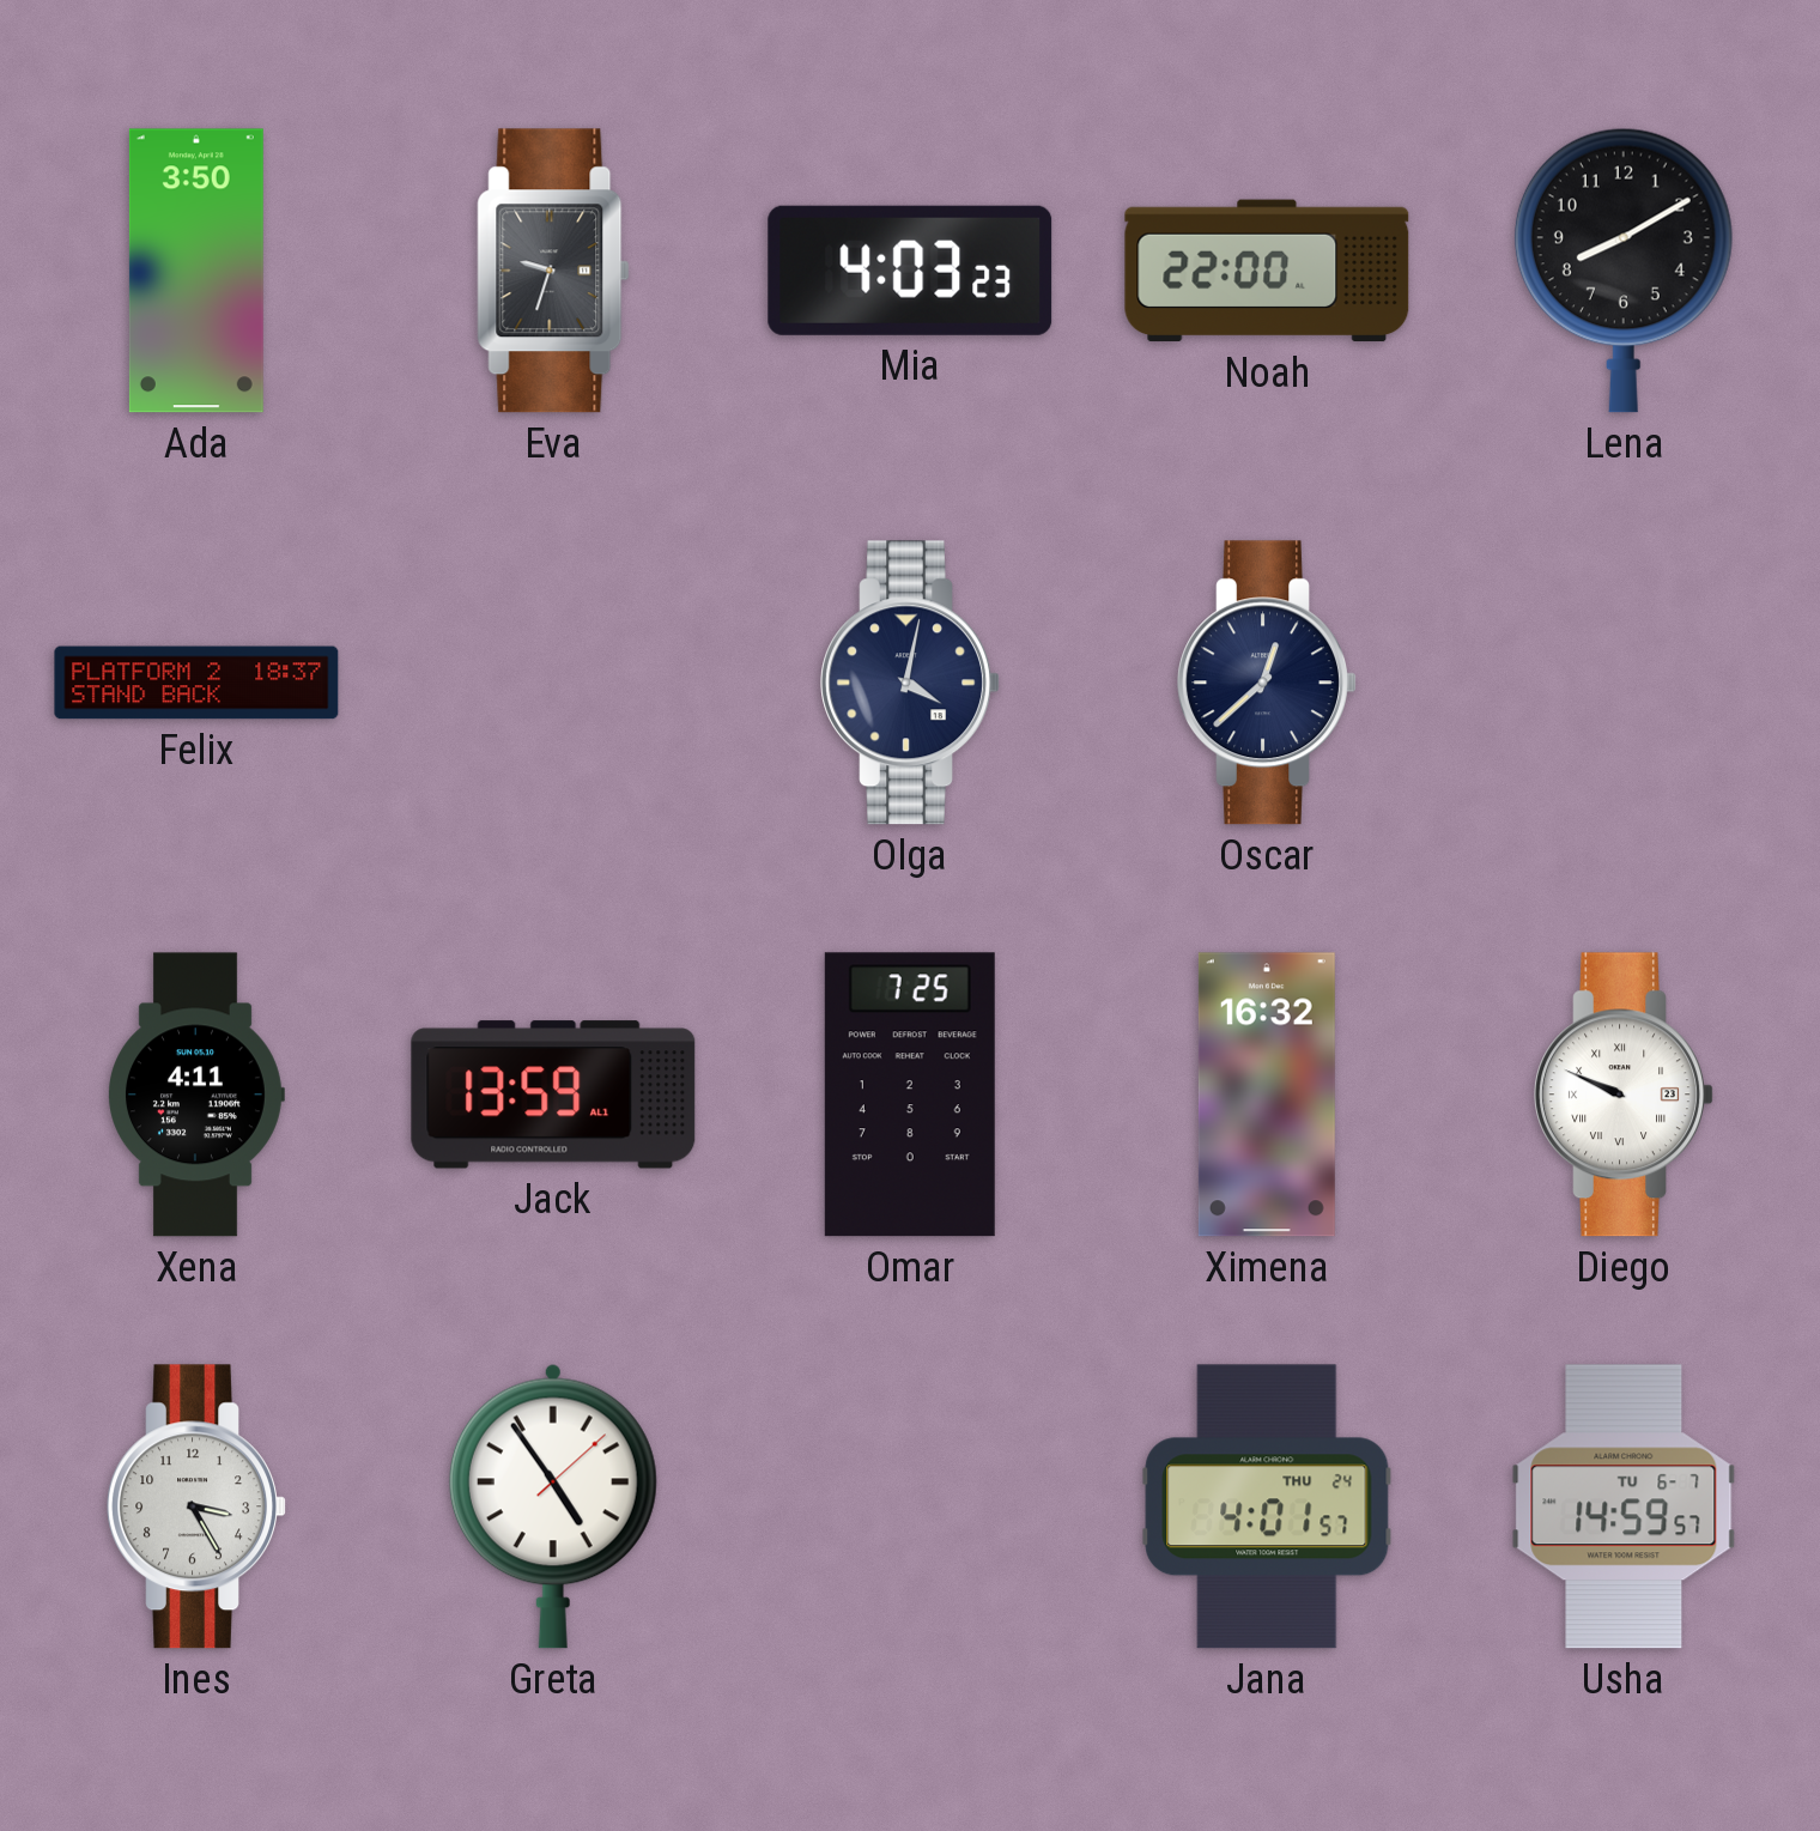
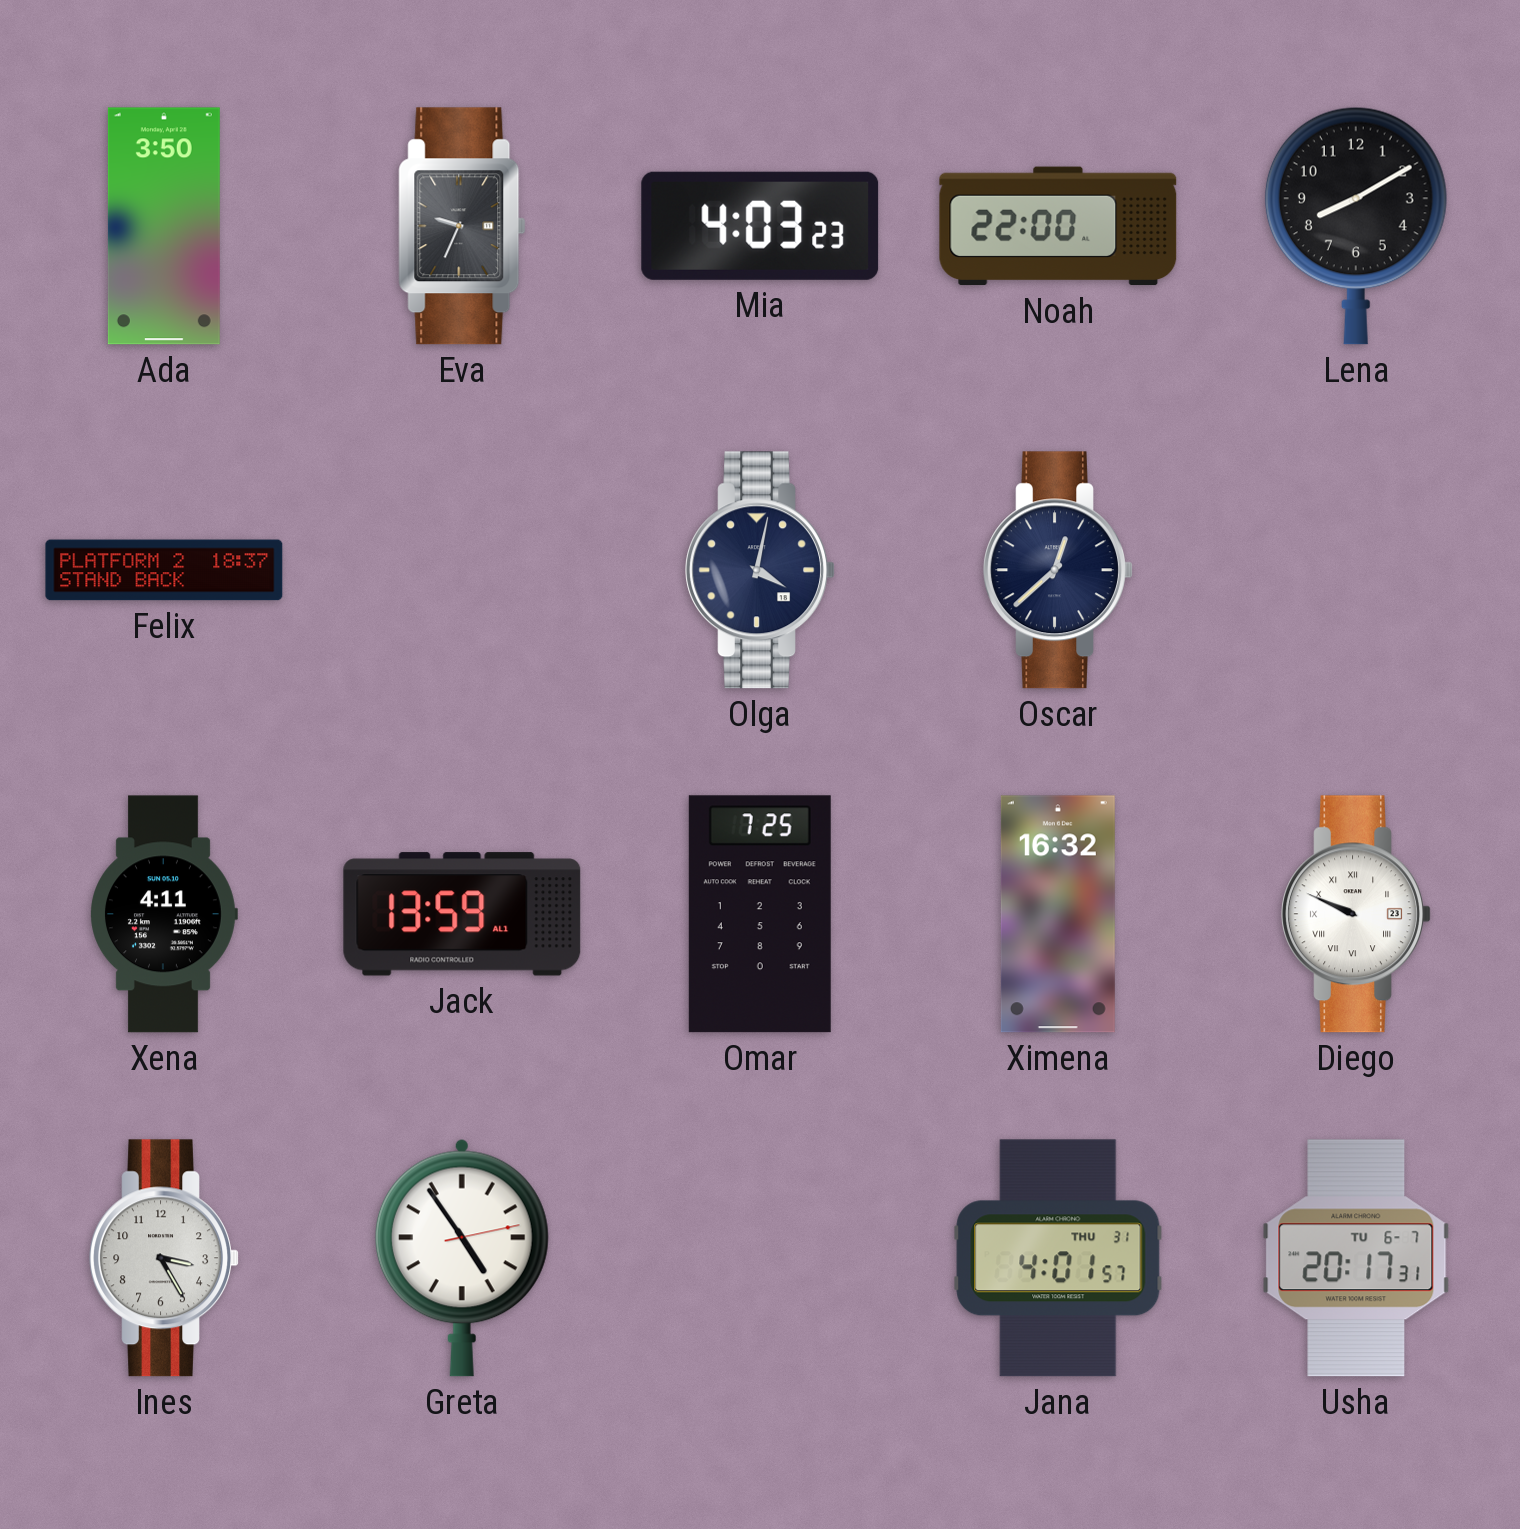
Eva: 9:33 -> 9:34 (462, 226)
Greta: 4:54:08 -> 4:54:13 (462, 1258)
Jana date: THU 24 -> THU 31 (1058, 1258)
Usha: 14:59 -> 20:17 (1356, 1258)
